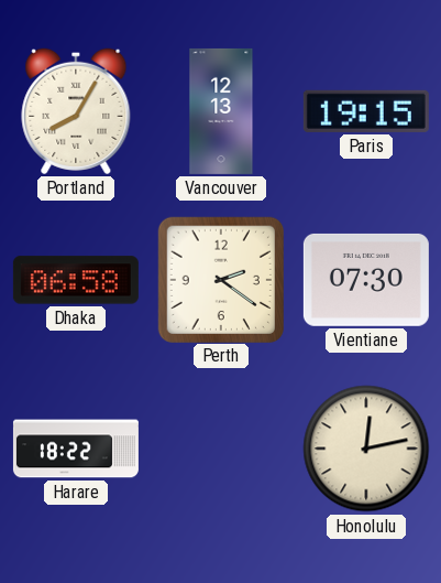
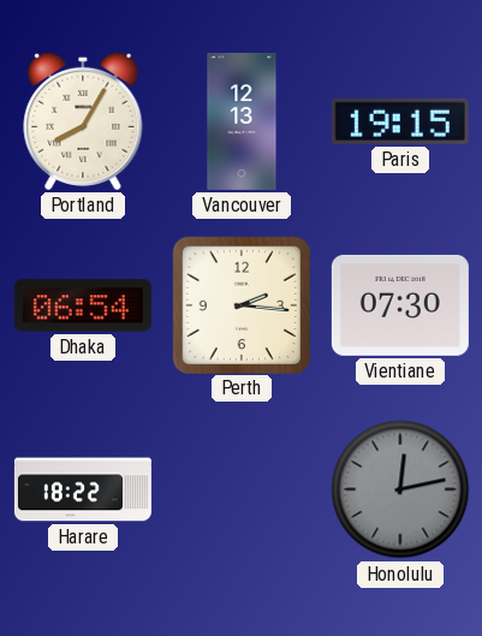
Dhaka: 06:58 -> 06:54 (83, 305)
Perth: 2:21 -> 2:16 (240, 304)
Honolulu dial: cream -> grey (400, 489)
